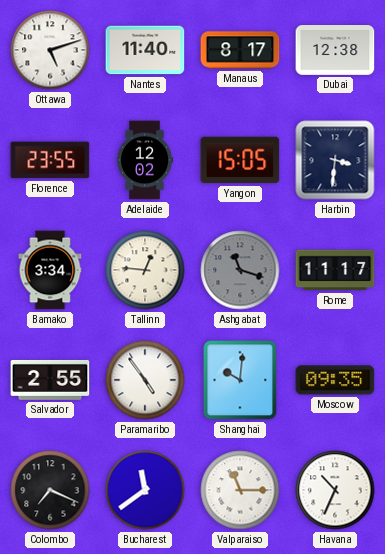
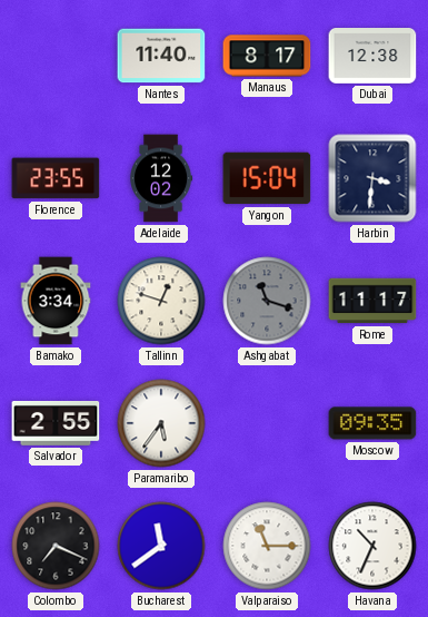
Ottawa: 5:12 -> none (50, 50)
Yangon: 15:05 -> 15:04 (267, 178)
Tallinn: 12:46 -> 12:48 (161, 301)
Paramaribo: 4:54 -> 5:36 (161, 423)
Shanghai: 10:01 -> none (240, 380)
